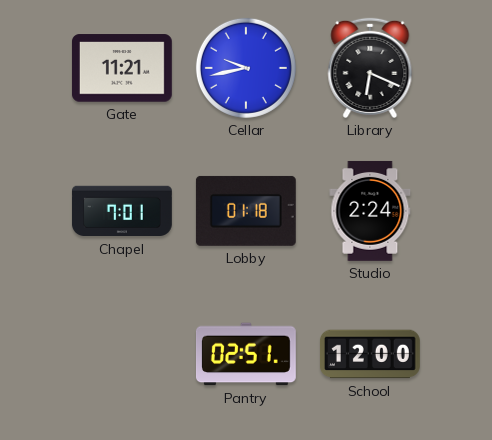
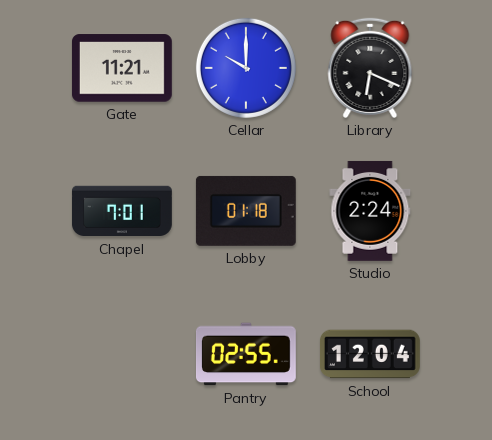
Cellar: 9:43 -> 10:00 (246, 68)
Pantry: 02:51 -> 02:55 (246, 354)
School: 12:00 -> 12:04 (370, 354)
